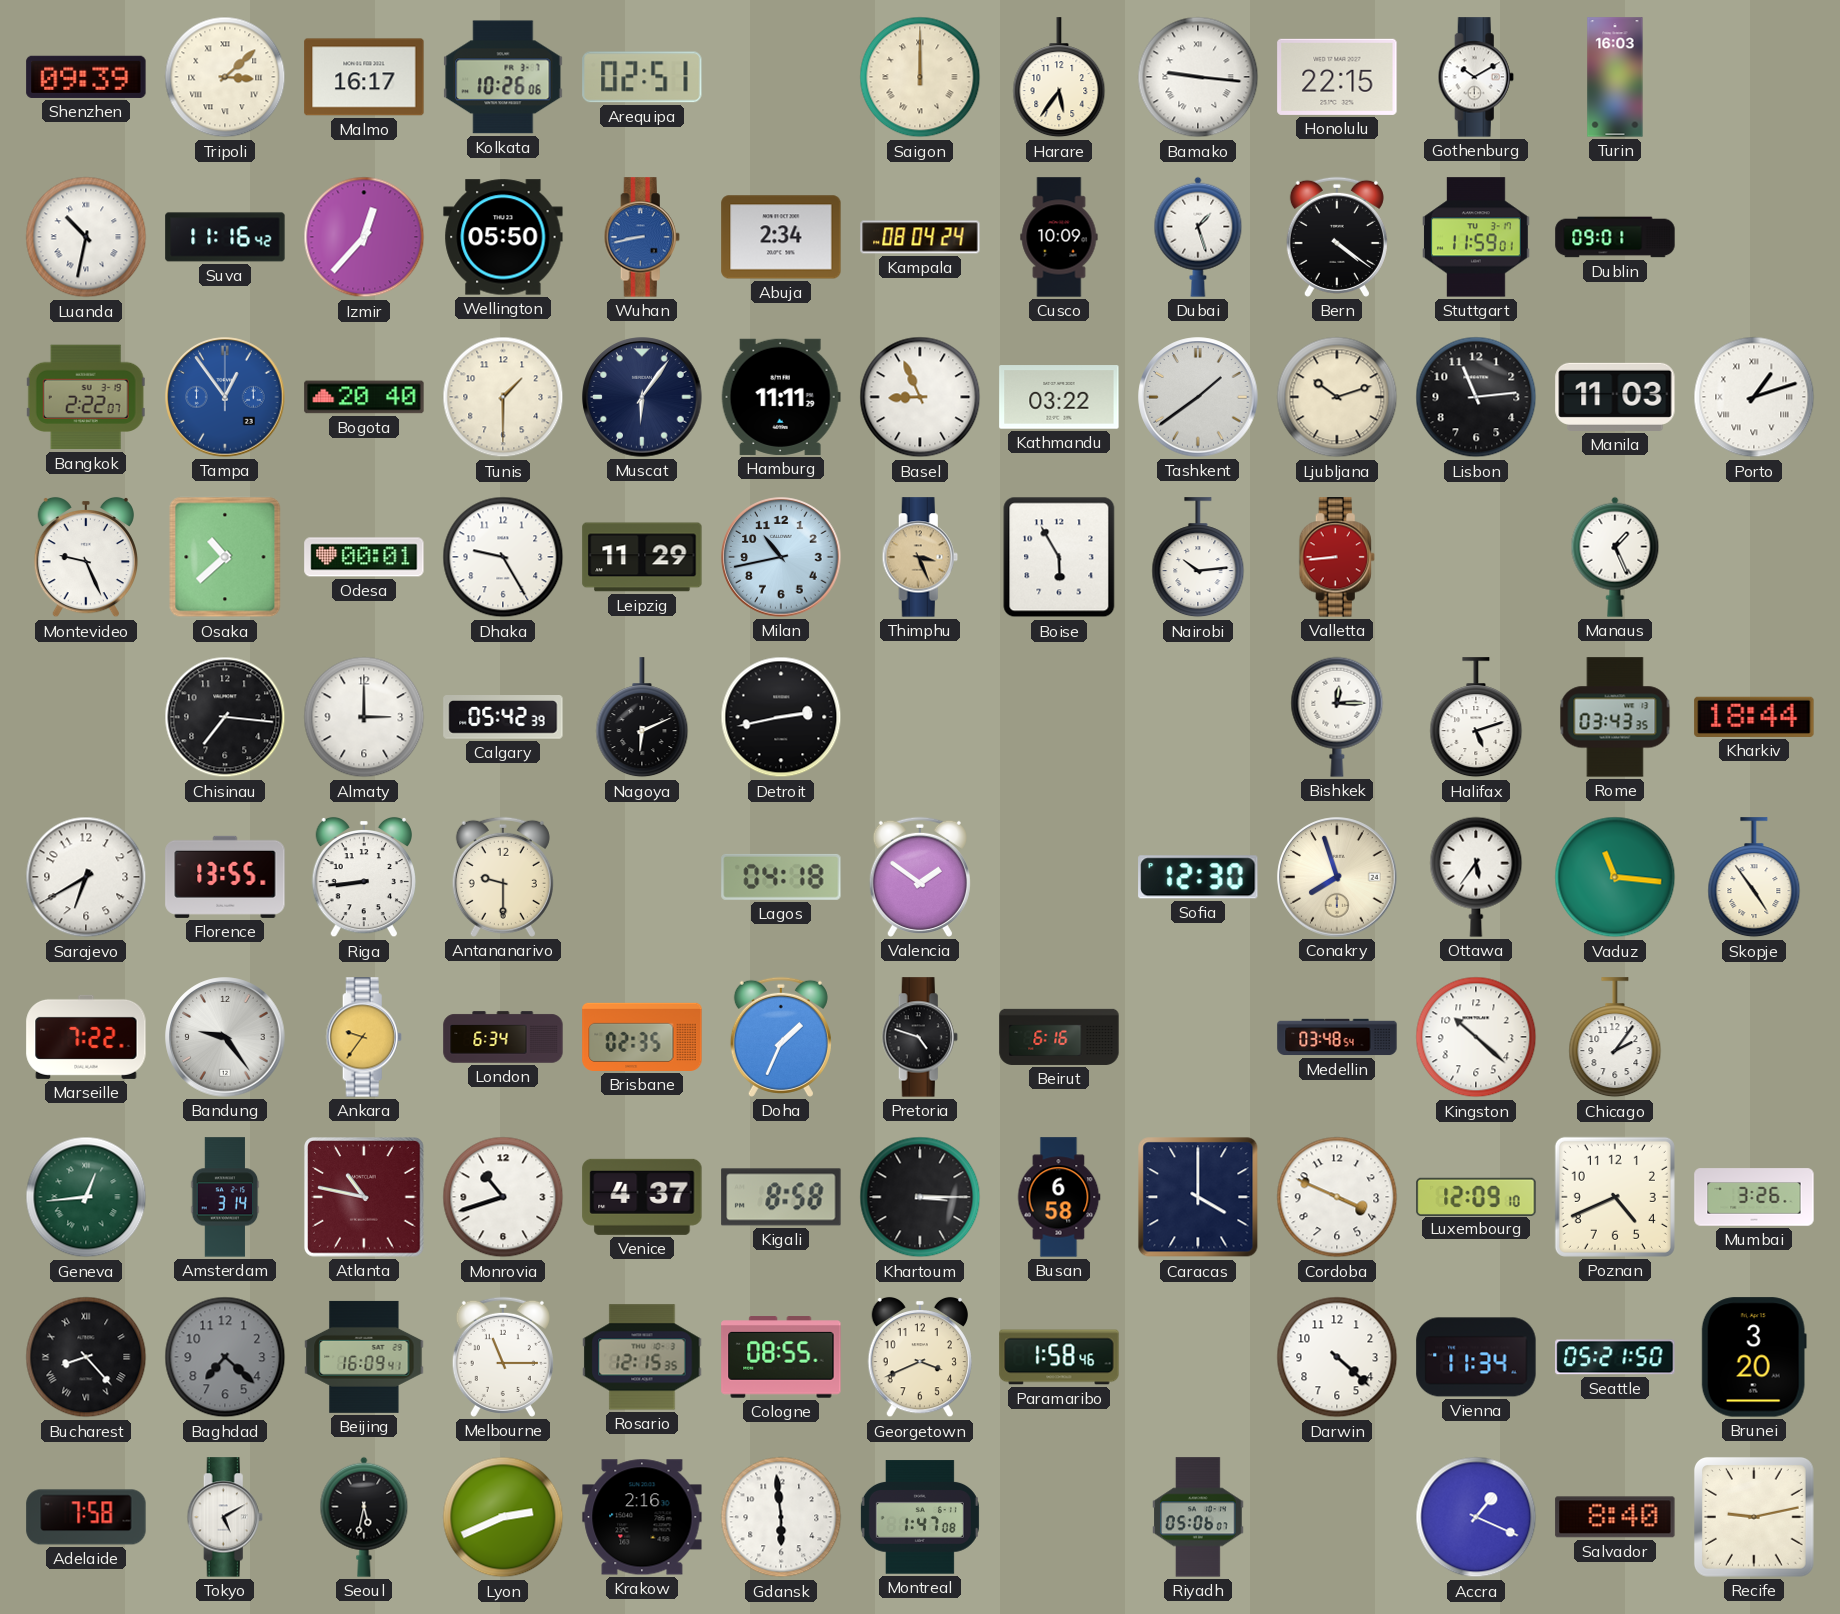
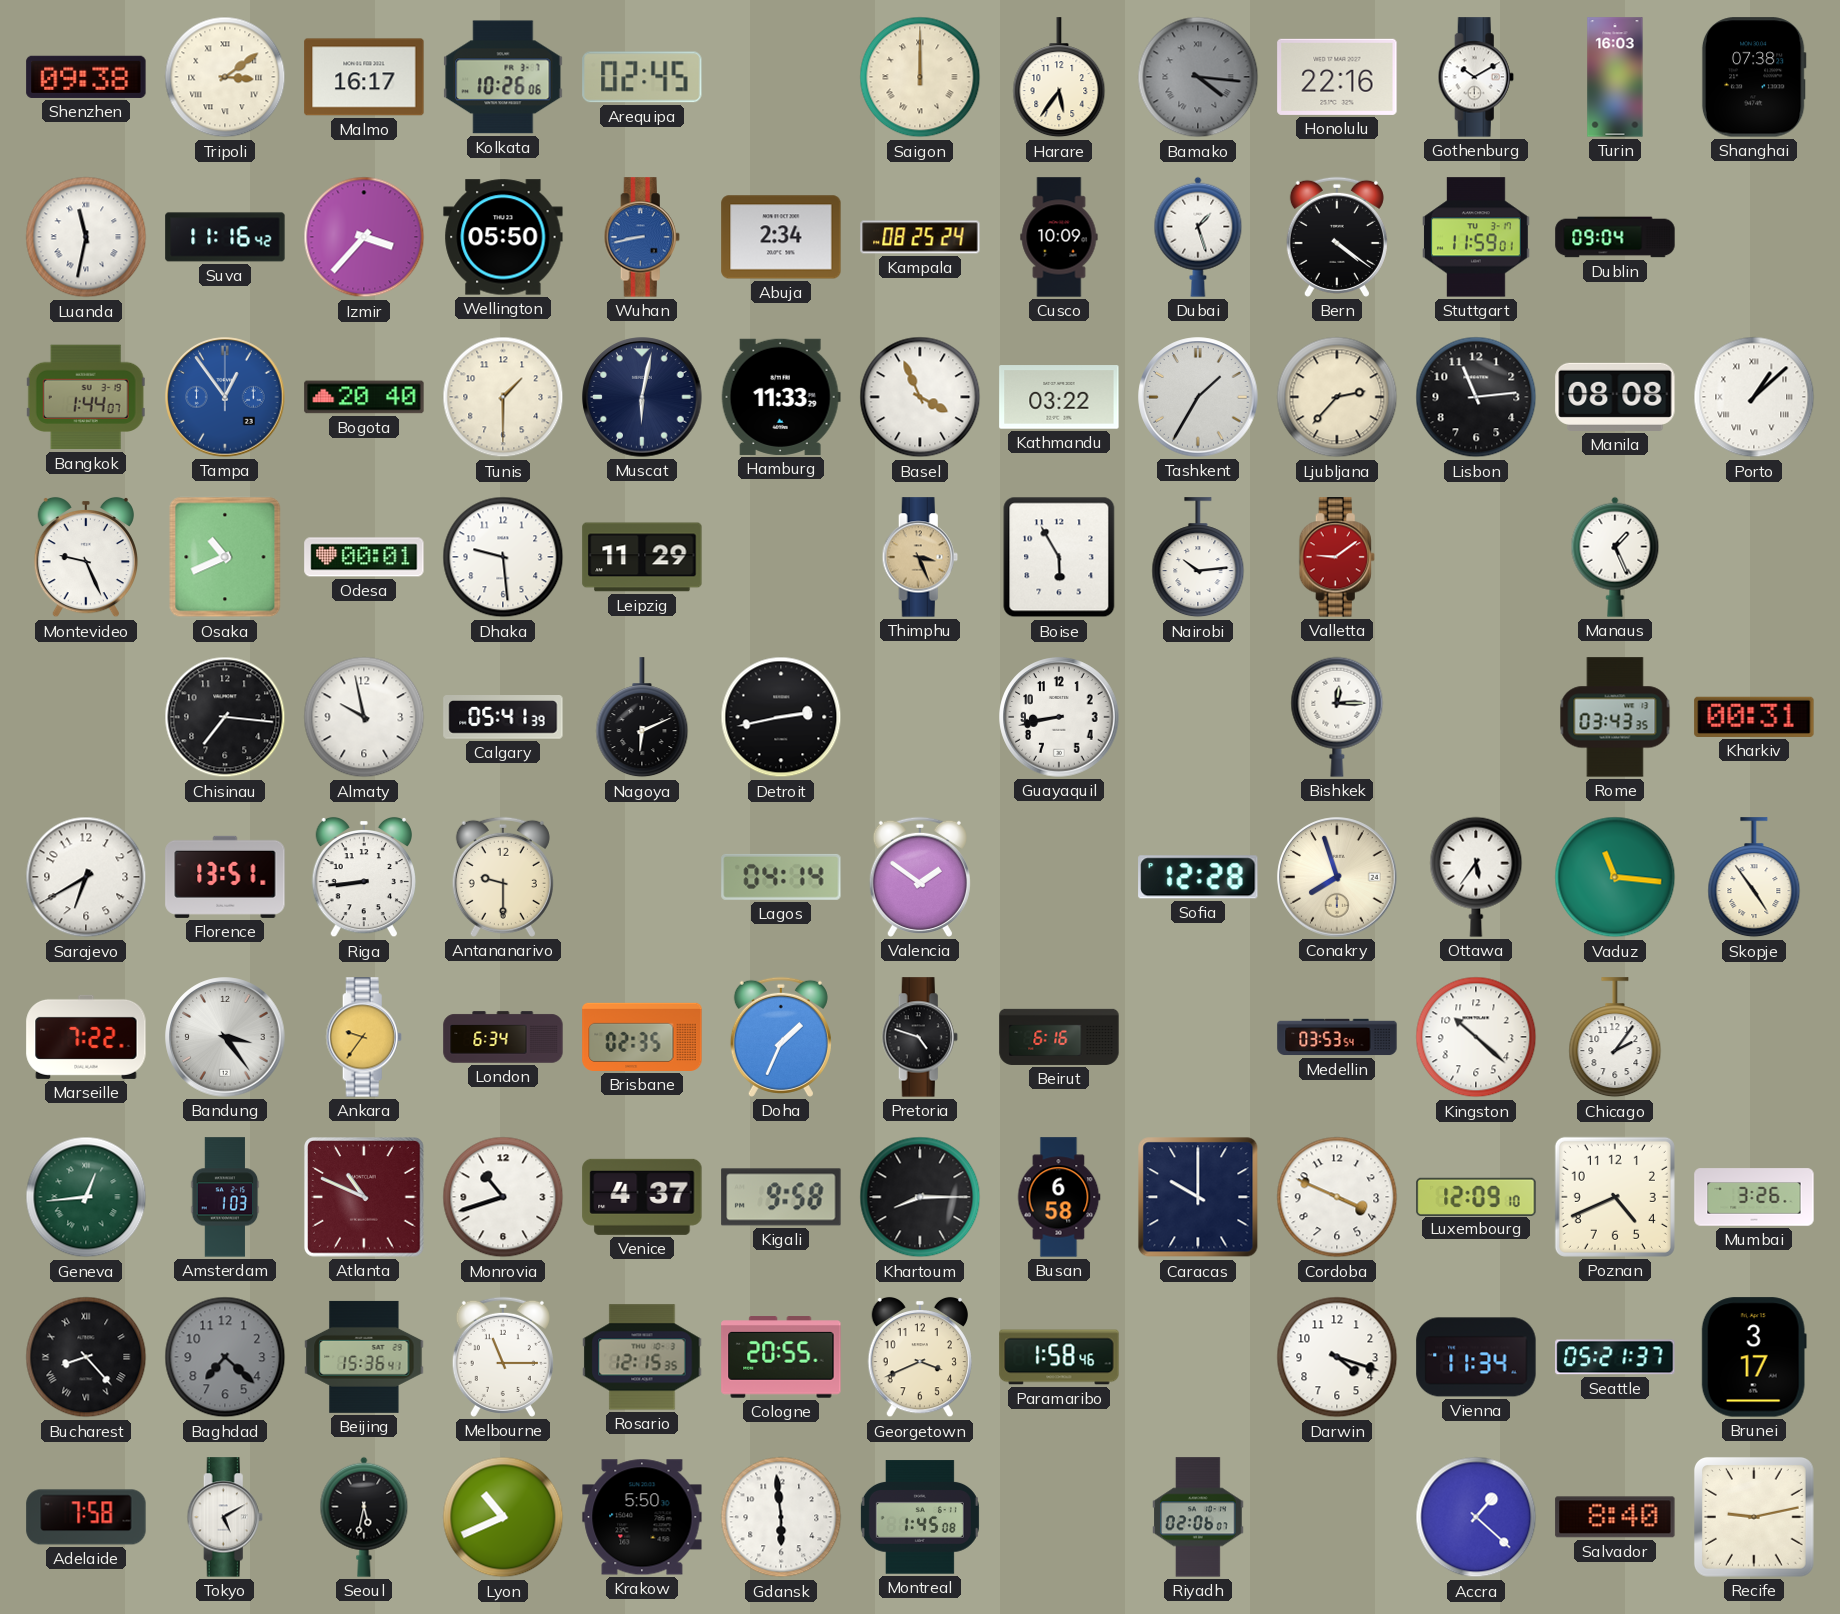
Shenzhen: 09:39 -> 09:38 (86, 77)
Tripoli: 3:08 -> 3:09 (225, 77)
Arequipa: 02:51 -> 02:45 (642, 77)
Bamako: 9:16 -> 4:16 (1198, 77)
Bamako dial: white -> grey (1198, 77)
Honolulu: 22:15 -> 22:16 (1337, 77)
Shanghai: none -> 07:38 (1754, 77)
Luanda: 10:32 -> 11:32 (86, 237)
Izmir: 12:37 -> 3:37 (364, 237)
Kampala: 08:04 -> 08:25 (920, 237)
Dublin: 09:01 -> 09:04 (1615, 237)
Bangkok: 2:22 -> 1:44 (86, 397)
Muscat: 6:06 -> 6:02 (642, 397)
Hamburg: 11:11 -> 11:33 (781, 397)
Basel: 8:56 -> 3:56 (920, 397)
Tashkent: 1:39 -> 1:35 (1198, 397)
Ljubljana: 10:12 -> 2:37 (1337, 397)
Manila: 11:03 -> 08:08 (1615, 397)
Porto: 1:12 -> 1:08 (1754, 397)
Osaka: 10:38 -> 10:41 (225, 557)
Dhaka: 9:25 -> 9:29 (503, 557)
Milan: 10:43 -> none (781, 557)
Valletta: 8:44 -> 9:09 (1337, 557)
Almaty: 3:00 -> 9:58 (364, 717)
Calgary: 05:42 -> 05:41 (503, 717)
Guayaquil: none -> 8:43 (1059, 717)
Halifax: 5:12 -> none (1476, 718)
Kharkiv: 18:44 -> 00:31 (1754, 717)
Florence: 13:55 -> 13:51 (225, 877)
Lagos: 04:18 -> 04:14 (781, 877)
Sofia: 12:30 -> 12:28 (1198, 877)
Bandung: 9:24 -> 3:24 (225, 1037)
Medellin: 03:48 -> 03:53 (1337, 1037)
Amsterdam: 3:14 -> 1:03 (225, 1197)
Atlanta: 10:47 -> 10:49 (365, 1198)
Kigali: 8:58 -> 9:58 (781, 1197)
Khartoum: 3:15 -> 8:15 (920, 1197)
Caracas: 4:00 -> 10:00 (1198, 1197)
Beijing: 16:09 -> 15:36 (364, 1357)
Cologne: 08:55 -> 20:55 (781, 1357)
Darwin: 4:22 -> 4:18 (1337, 1357)
Seattle: 05:21:50 -> 05:21:37 (1615, 1357)
Brunei: 3:20 -> 3:17 (1754, 1357)
Lyon: 2:41 -> 10:41 (503, 1517)
Krakow: 2:16 -> 5:50 (642, 1517)
Montreal: 1:47 -> 1:45 (920, 1517)
Riyadh: 05:06 -> 02:06 (1198, 1517)
Accra: 1:19 -> 1:22 (1476, 1517)
